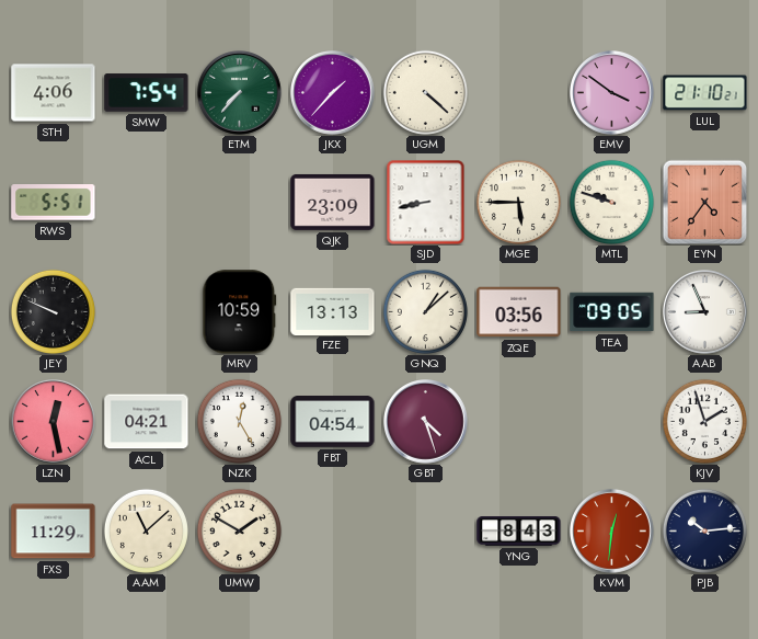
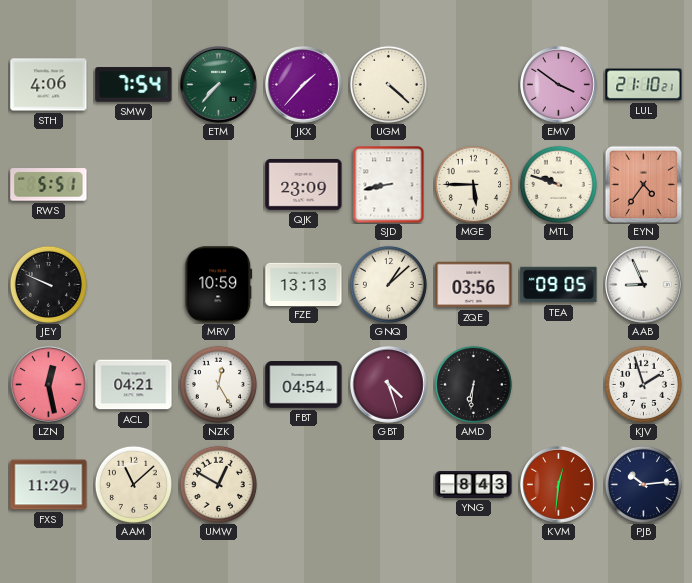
AMD: none -> 6:31 (473, 384)
UMW: 1:50 -> 12:50 (218, 484)
